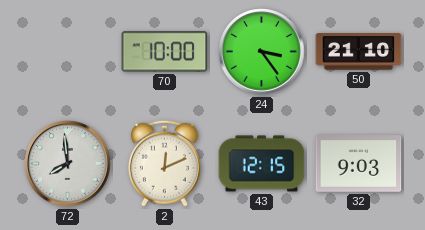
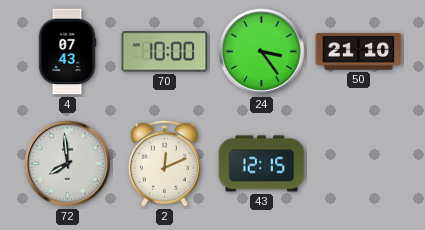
4: none -> 07:43 (67, 52)
32: 9:03 -> none (359, 164)
